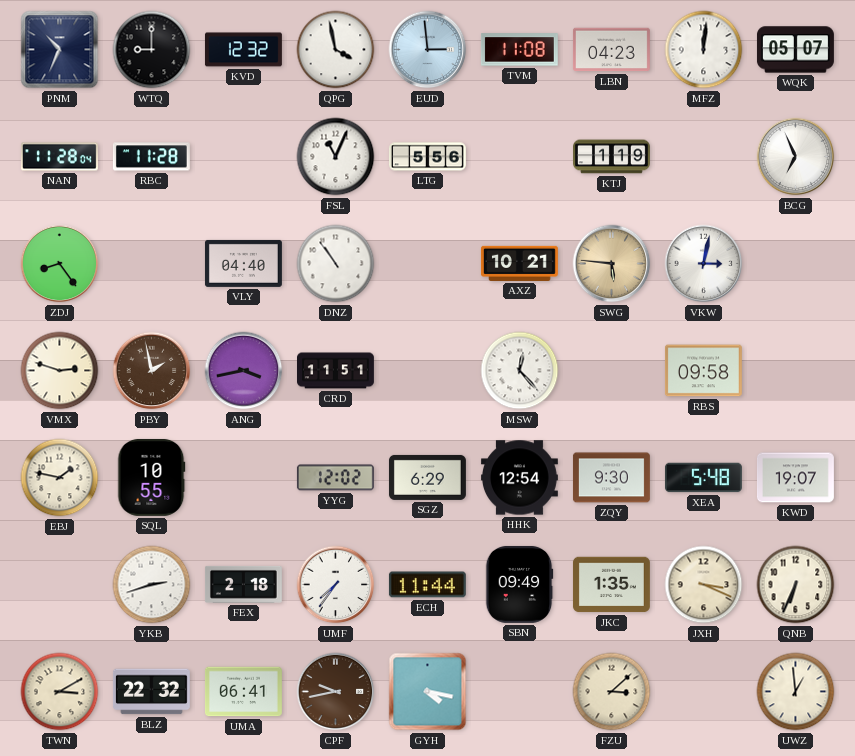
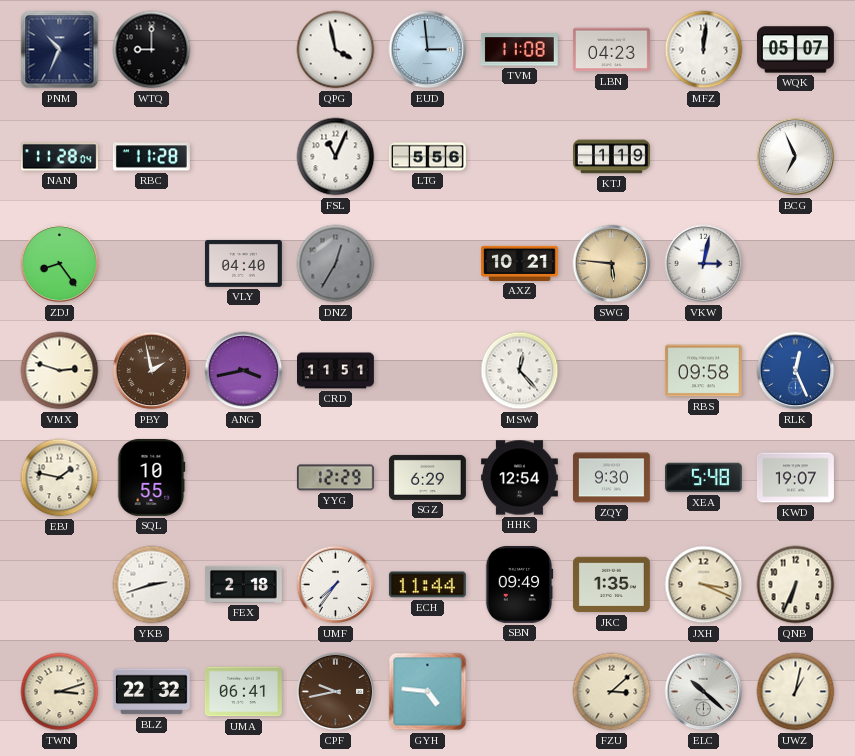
KVD: 12:32 -> none (243, 50)
DNZ: 10:54 -> 12:35 (336, 264)
DNZ dial: white -> grey (336, 264)
RLK: none -> 12:26 (796, 371)
YYG: 12:02 -> 12:29 (335, 478)
TWN: 3:10 -> 3:12 (60, 692)
GYH: 4:17 -> 4:46 (428, 692)
ELC: none -> 10:22 (704, 692)
UWZ: 12:59 -> 1:02 (796, 692)
